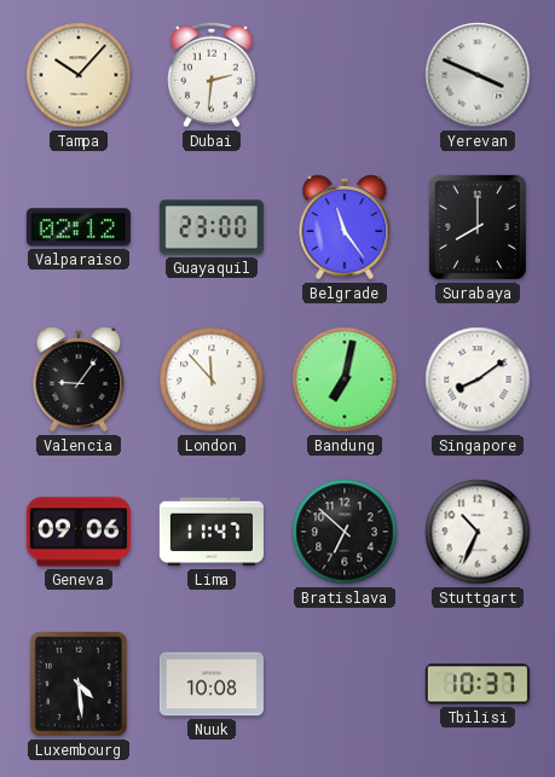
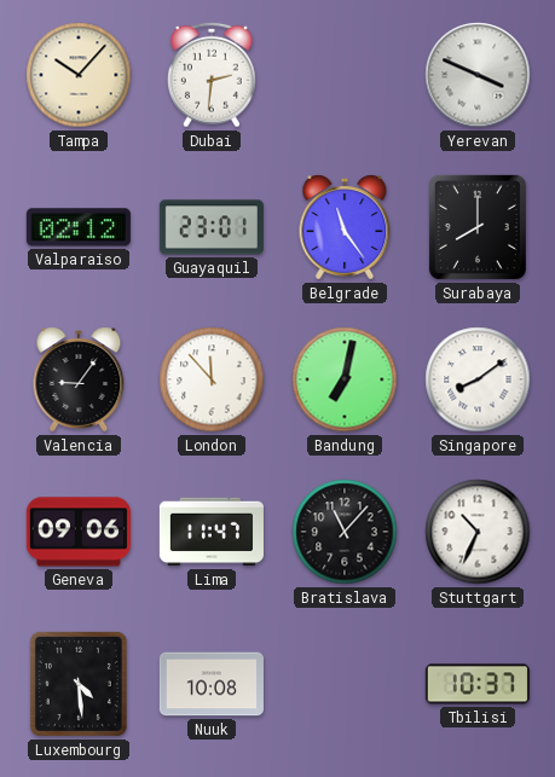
Guayaquil: 23:00 -> 23:01 (212, 227)
Bratislava: 6:52 -> 11:07 (345, 532)
